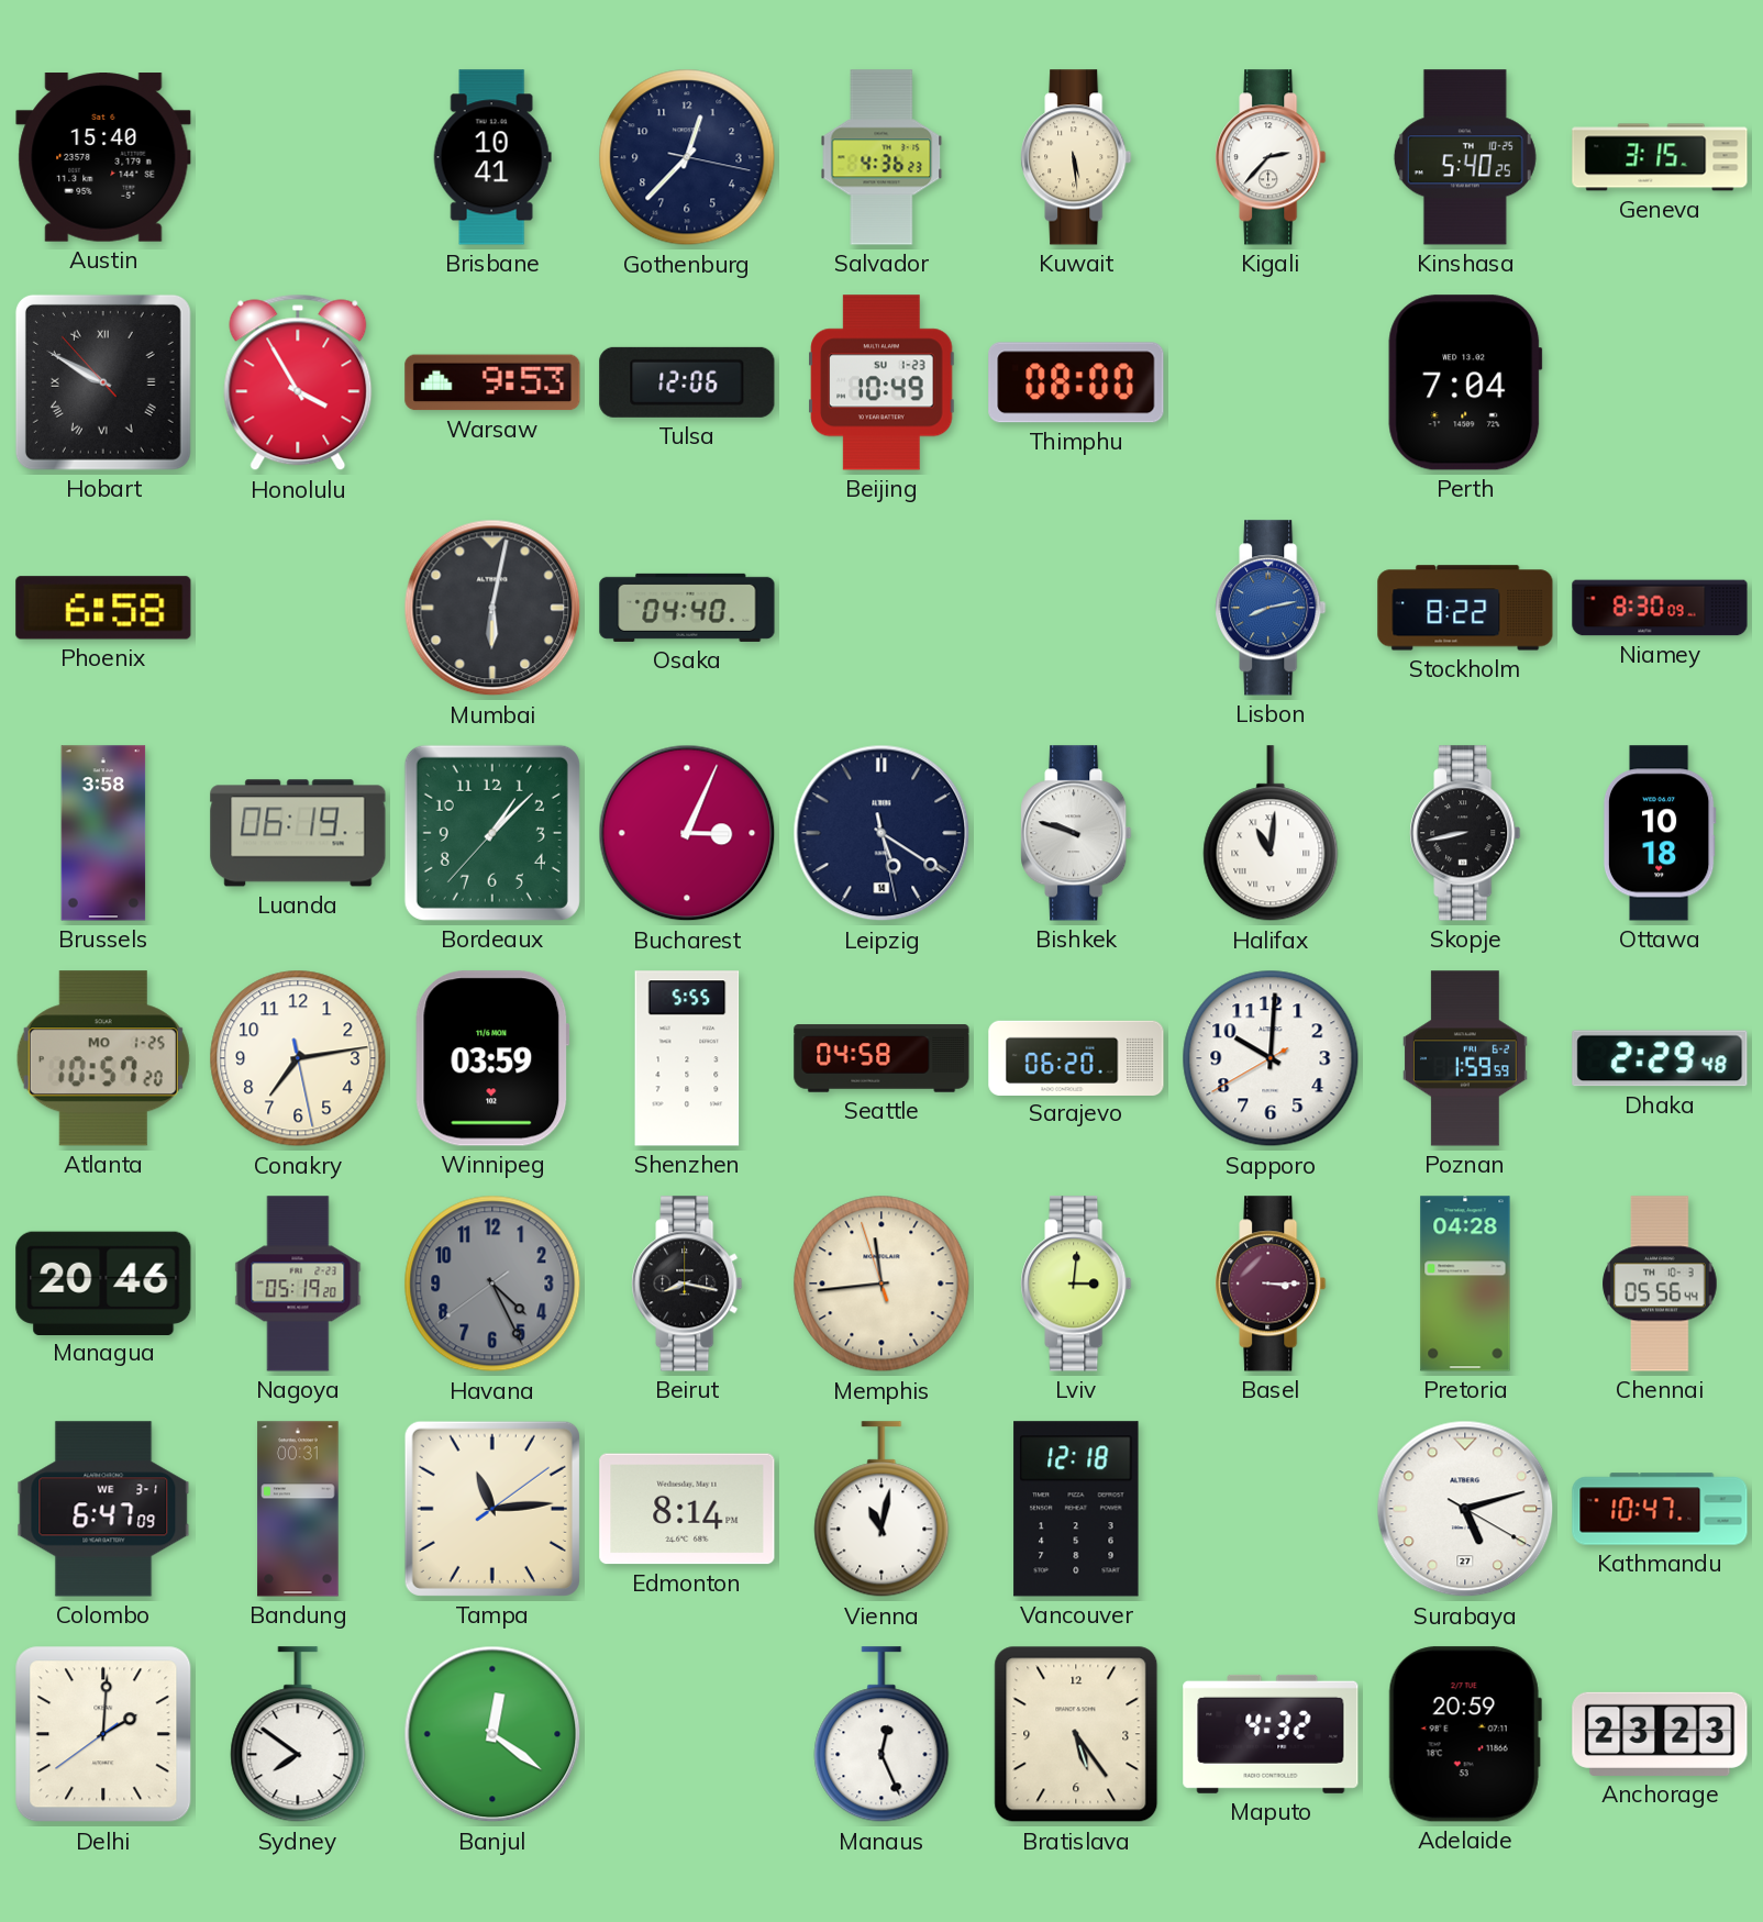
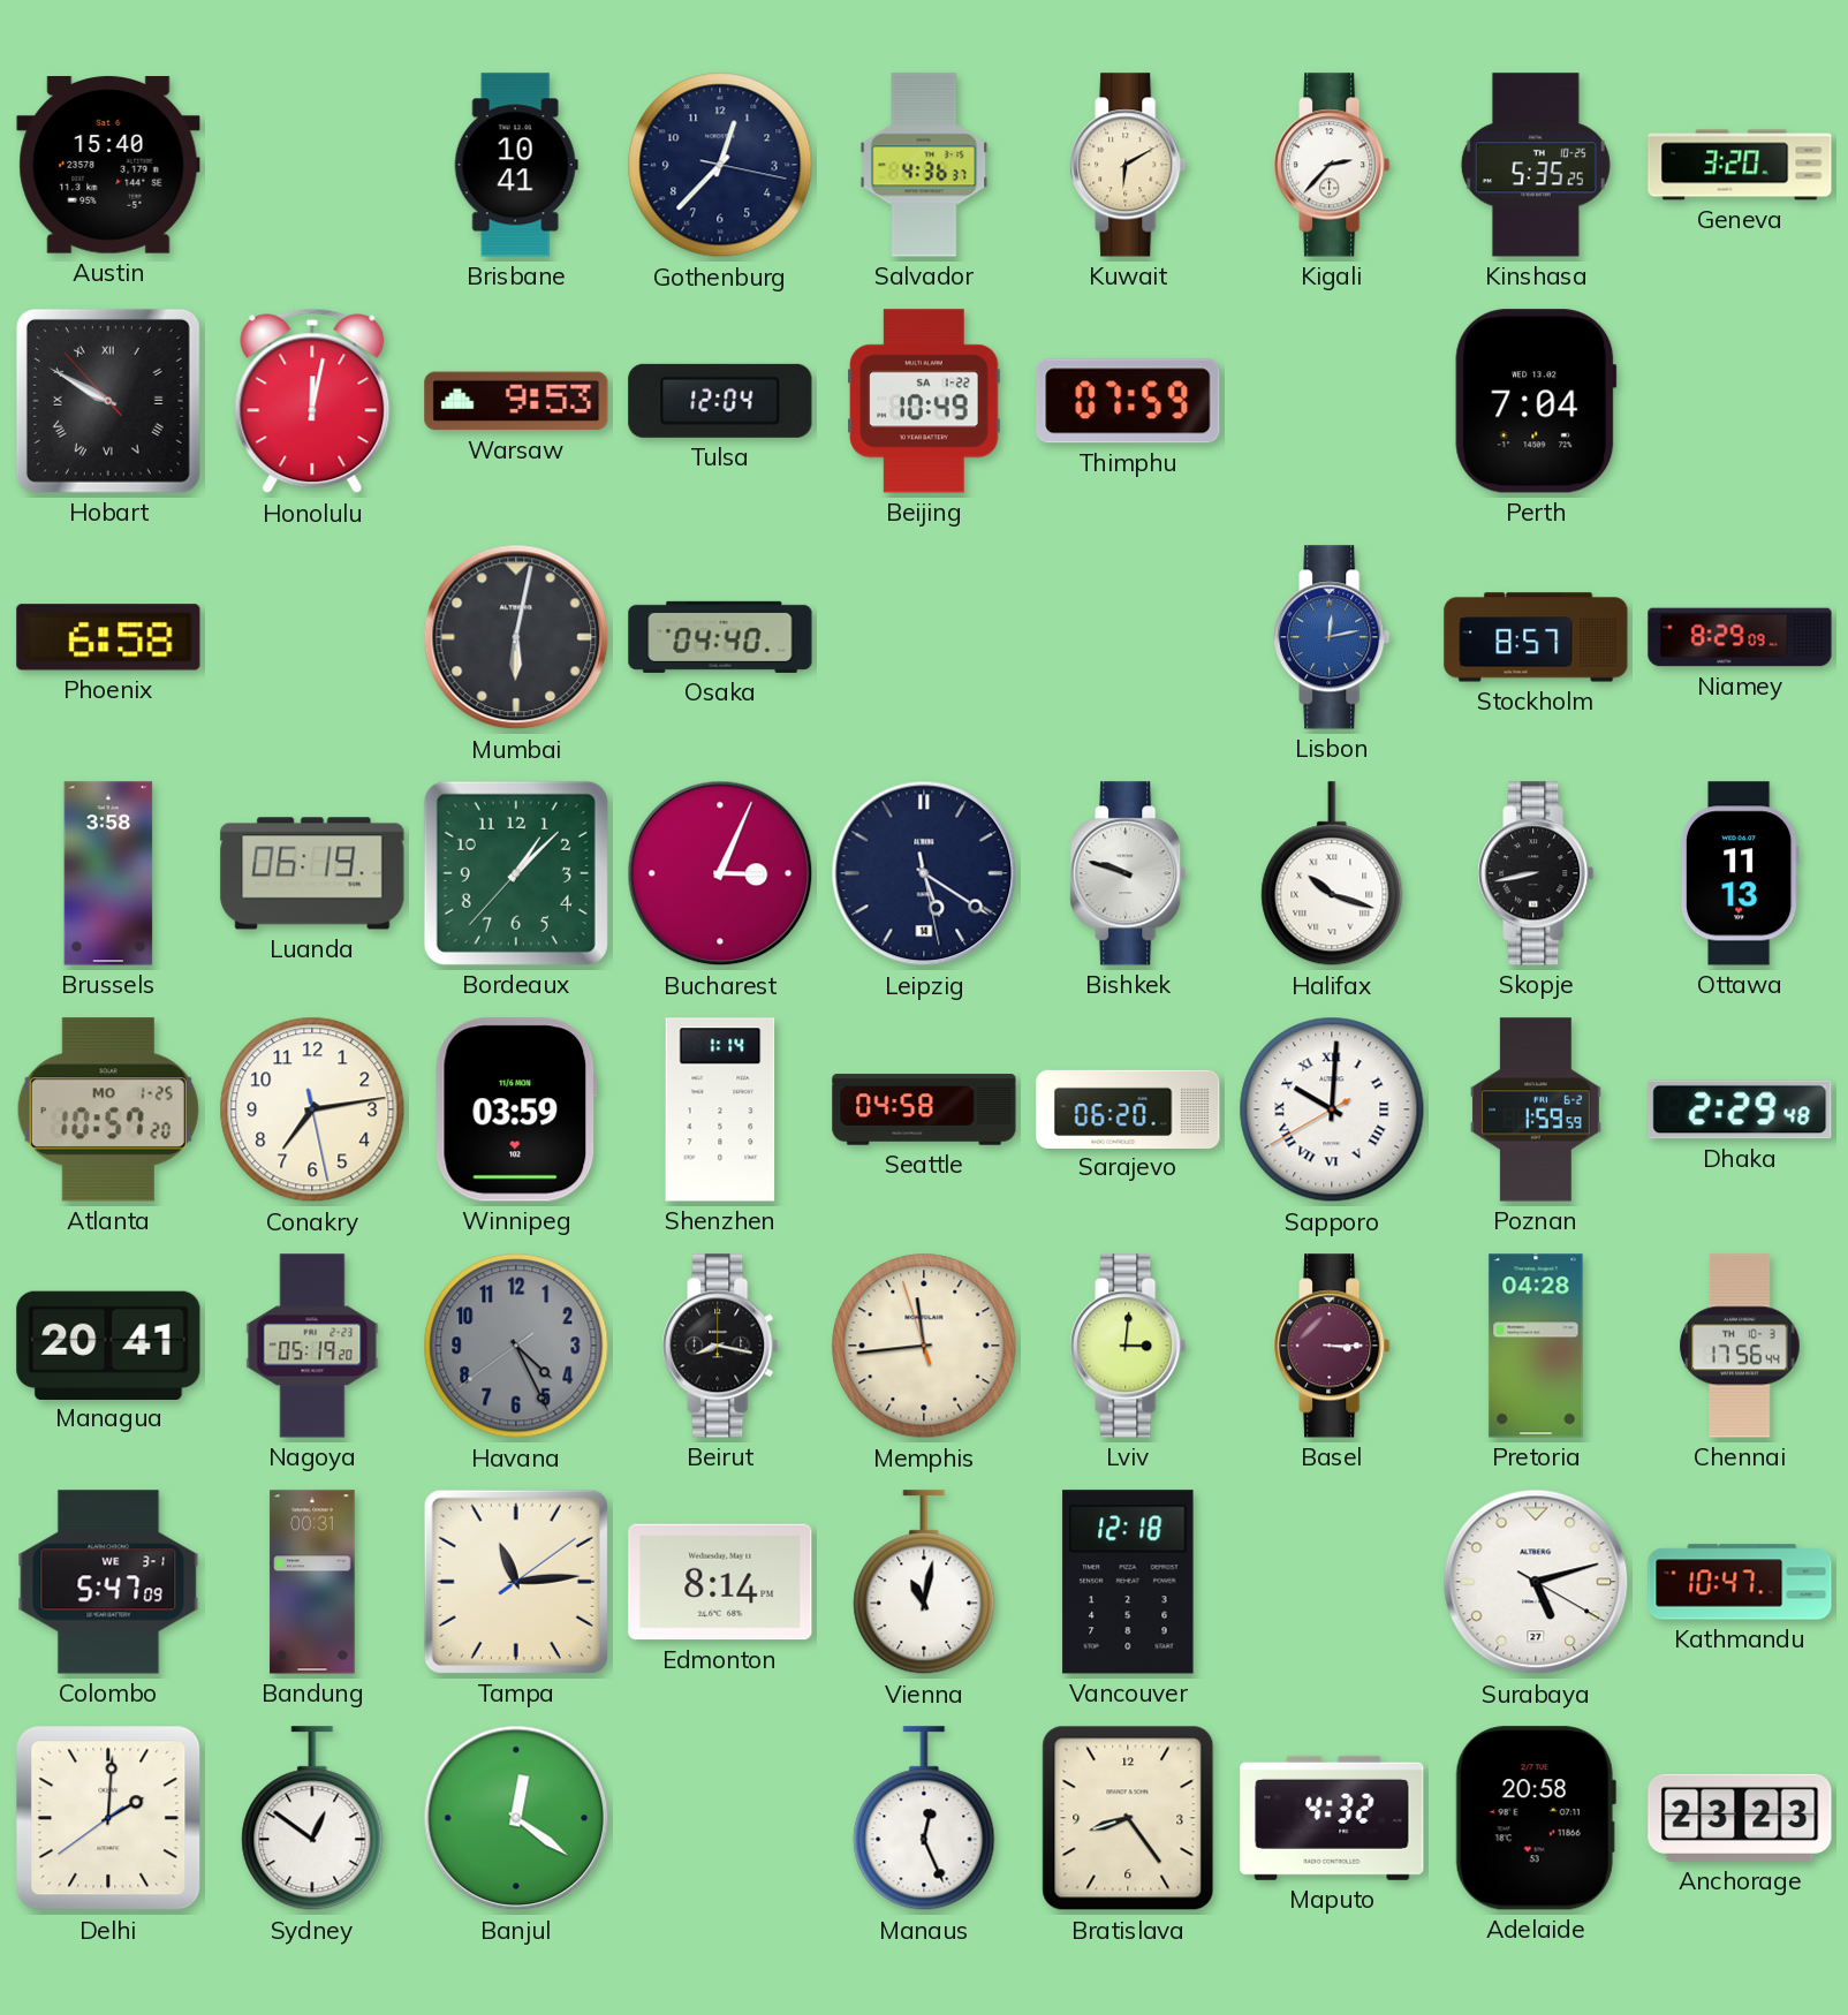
Salvador: 4:36:23 -> 4:36:37 (924, 165)
Kuwait: 5:29 -> 6:10 (1128, 165)
Kinshasa: 5:40 -> 5:35 (1536, 165)
Geneva: 3:15 -> 3:20 (1740, 165)
Honolulu: 3:55 -> 12:02 (312, 401)
Tulsa: 12:06 -> 12:04 (720, 401)
Beijing date: SU 1-23 -> SA 1-22 (924, 401)
Thimphu: 08:00 -> 07:59 (1128, 401)
Lisbon: 8:13 -> 12:13 (1332, 637)
Stockholm: 8:22 -> 8:57 (1536, 637)
Niamey: 8:30 -> 8:29 (1740, 637)
Halifax: 11:01 -> 10:18 (1332, 874)
Ottawa: 10:18 -> 11:13 (1740, 873)
Shenzhen: 5:55 -> 1:14 (720, 1109)
Sapporo numerals: Arabic -> Roman (1332, 1109)
Managua: 20:46 -> 20:41 (108, 1344)
Chennai: 05:56 -> 17:56 (1740, 1346)
Colombo: 6:47 -> 5:47 (108, 1582)
Sydney: 7:51 -> 12:51 (312, 1819)
Bratislava: 5:24 -> 8:24 (1128, 1818)
Adelaide: 20:59 -> 20:58 (1536, 1818)
